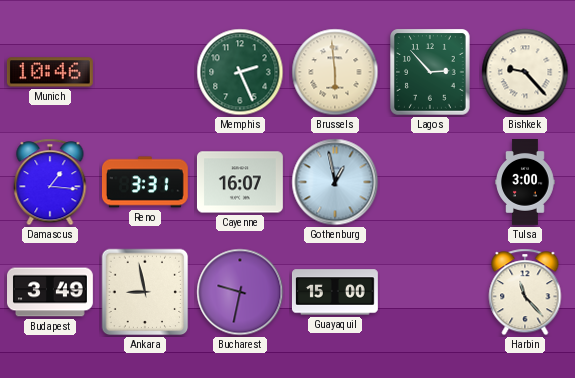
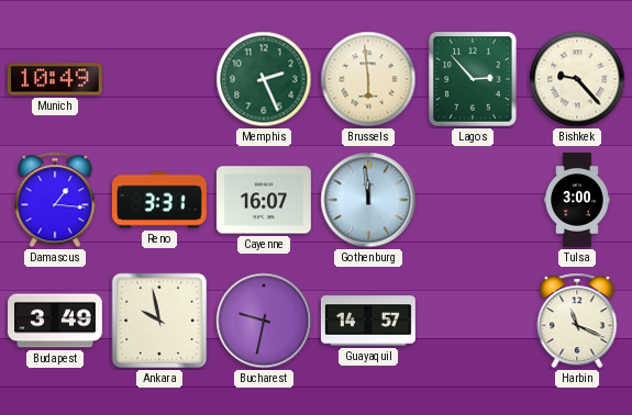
Munich: 10:46 -> 10:49 (55, 79)
Gothenburg: 12:58 -> 11:59 (368, 200)
Ankara: 8:58 -> 9:58 (159, 321)
Guayaquil: 15:00 -> 14:57 (368, 321)
Harbin: 11:23 -> 11:19 (577, 321)
